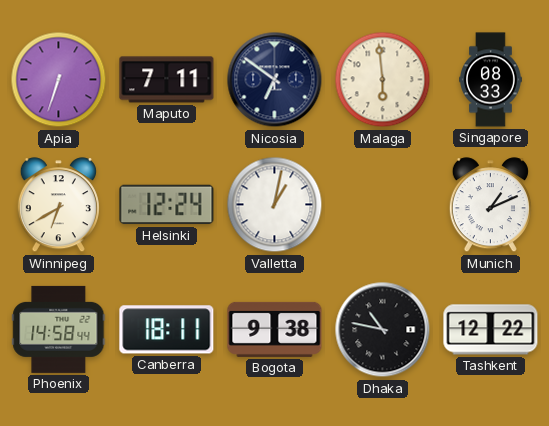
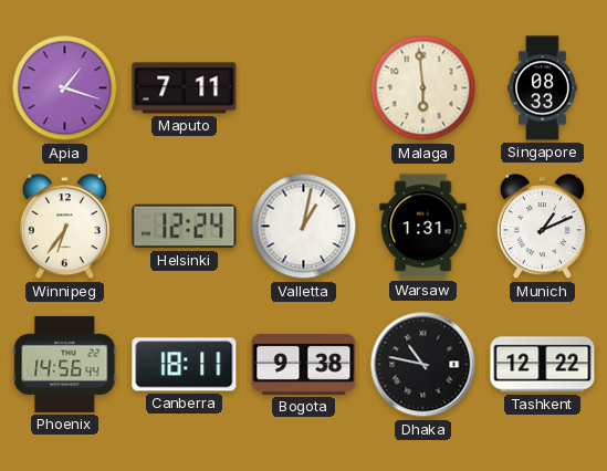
Apia: 6:33 -> 1:18 (65, 88)
Nicosia: 6:51 -> none (275, 80)
Winnipeg: 6:40 -> 6:36 (64, 227)
Warsaw: none -> 1:31 (423, 227)
Phoenix: 14:58 -> 14:56 (65, 364)
